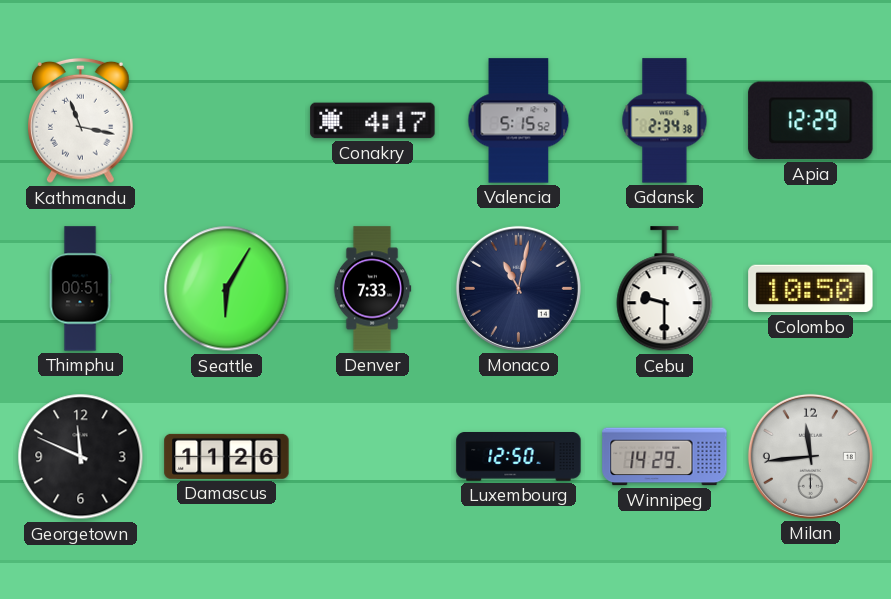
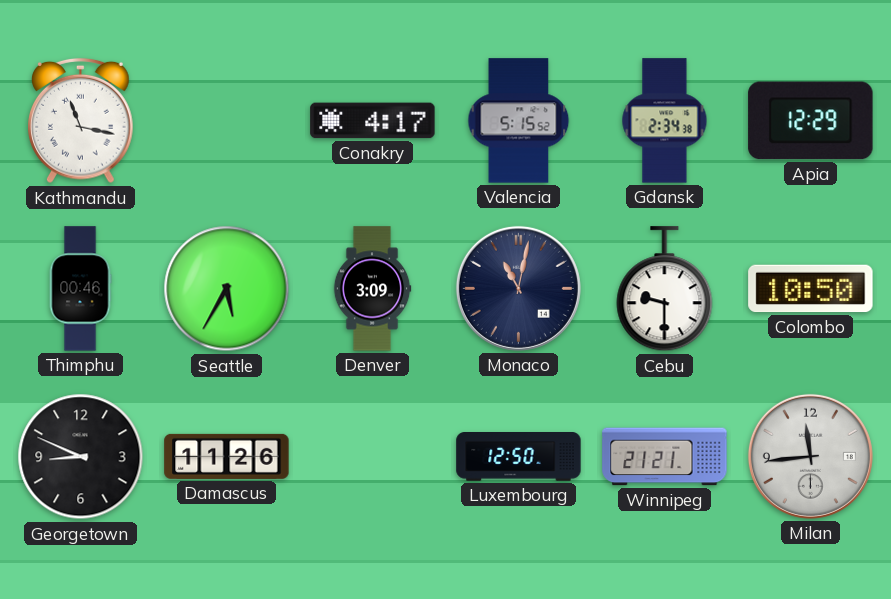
Thimphu: 00:51 -> 00:46 (80, 289)
Seattle: 6:05 -> 5:35 (227, 289)
Denver: 7:33 -> 3:09 (372, 289)
Georgetown: 11:49 -> 8:49 (81, 457)
Winnipeg: 14:29 -> 21:21 (665, 457)
